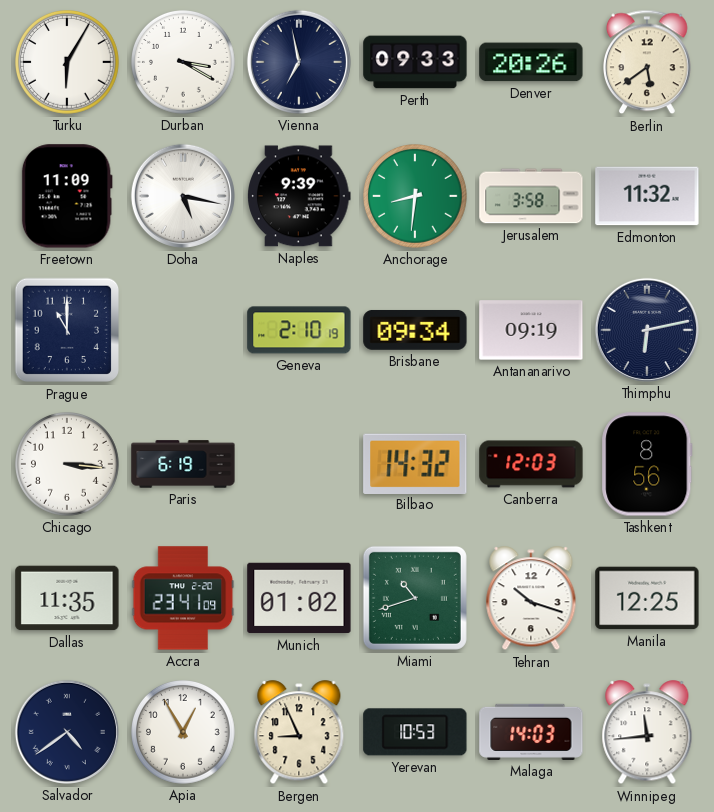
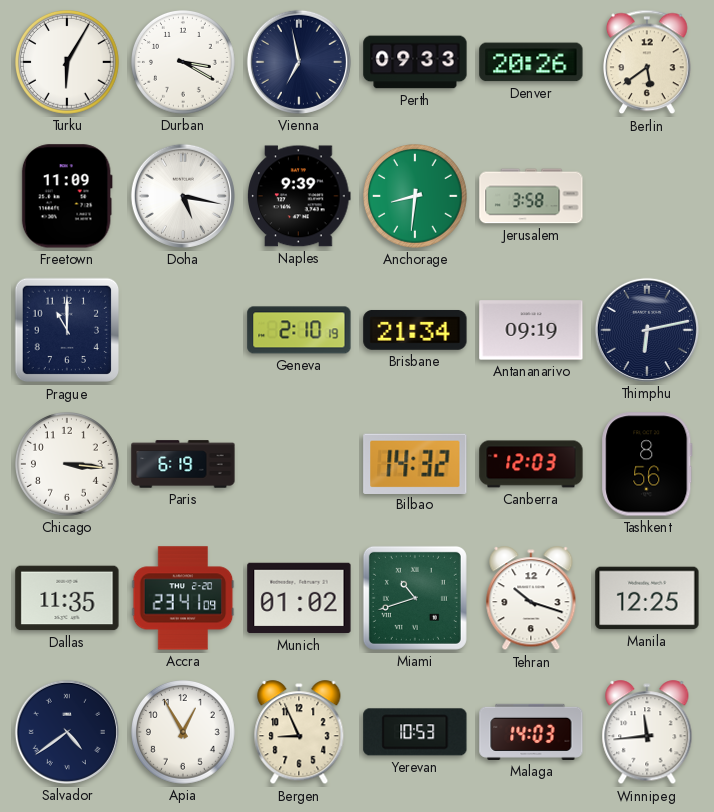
Edmonton: 11:32 -> none (647, 196)
Brisbane: 09:34 -> 21:34 (415, 330)
